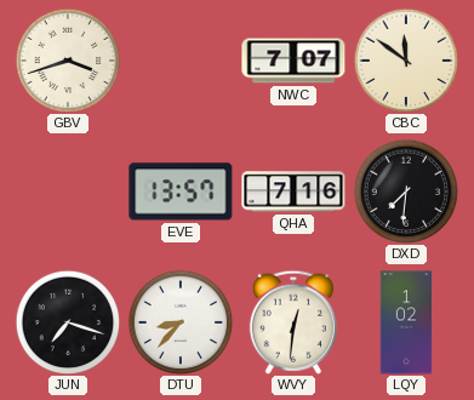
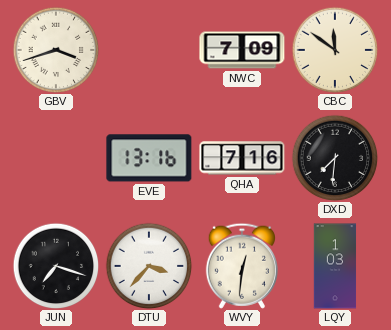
NWC: 7:07 -> 7:09 (242, 50)
EVE: 13:57 -> 13:16 (149, 158)
DTU: 8:37 -> 3:37 (149, 266)
LQY: 1:02 -> 1:03 (335, 266)
